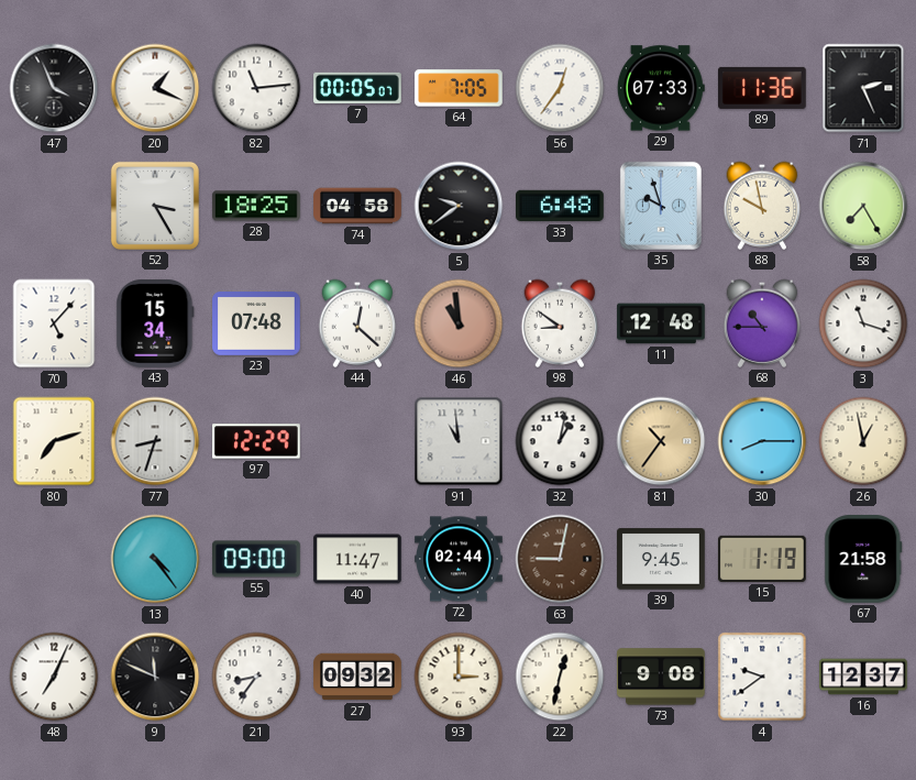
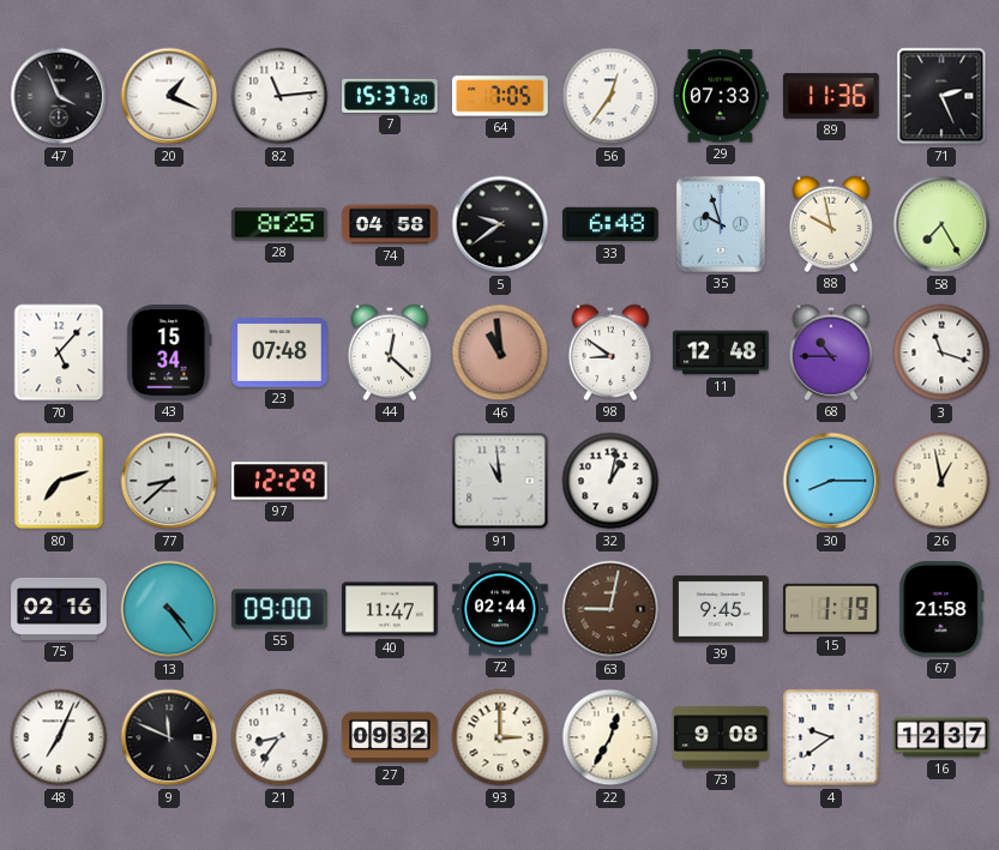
7: 00:05 -> 15:37 (391, 96)
52: 3:25 -> none (155, 206)
28: 18:25 -> 8:25 (279, 224)
77: 8:33 -> 8:38 (169, 481)
81: 10:36 -> none (661, 441)
75: none -> 02:16 (59, 609)
22: 12:32 -> 12:35 (610, 737)
